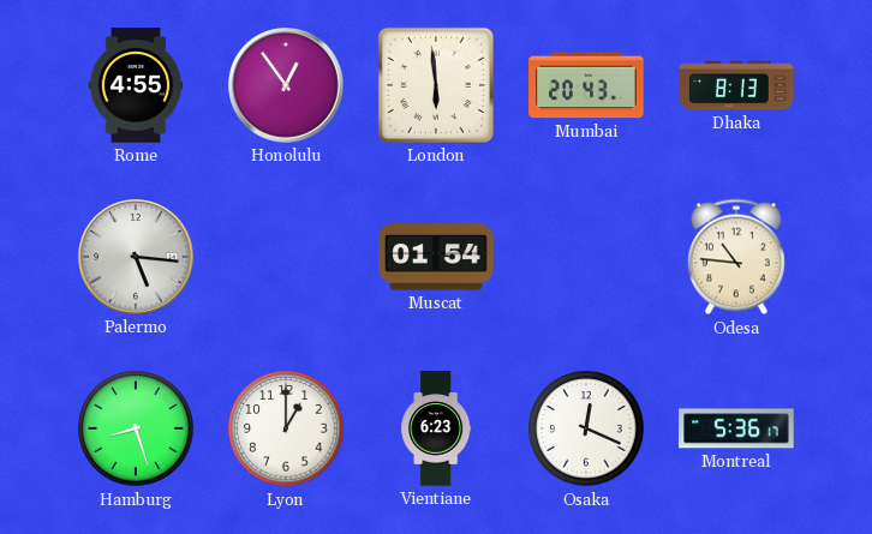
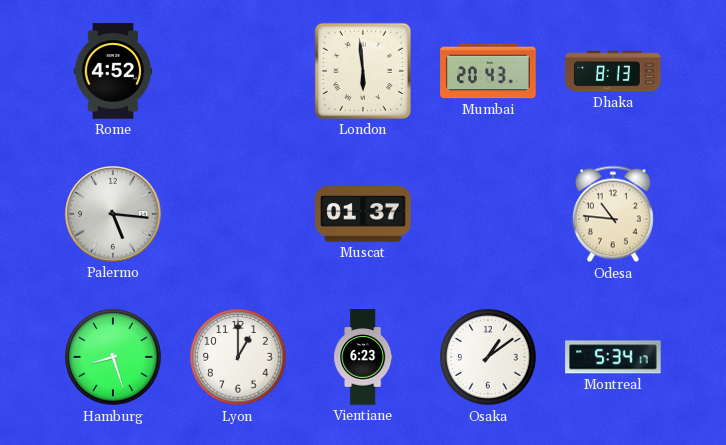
Rome: 4:55 -> 4:52 (113, 71)
Honolulu: 12:54 -> none (286, 85)
Muscat: 01:54 -> 01:37 (363, 214)
Osaka: 12:19 -> 1:09 (488, 357)
Montreal: 5:36 -> 5:34 (613, 357)
